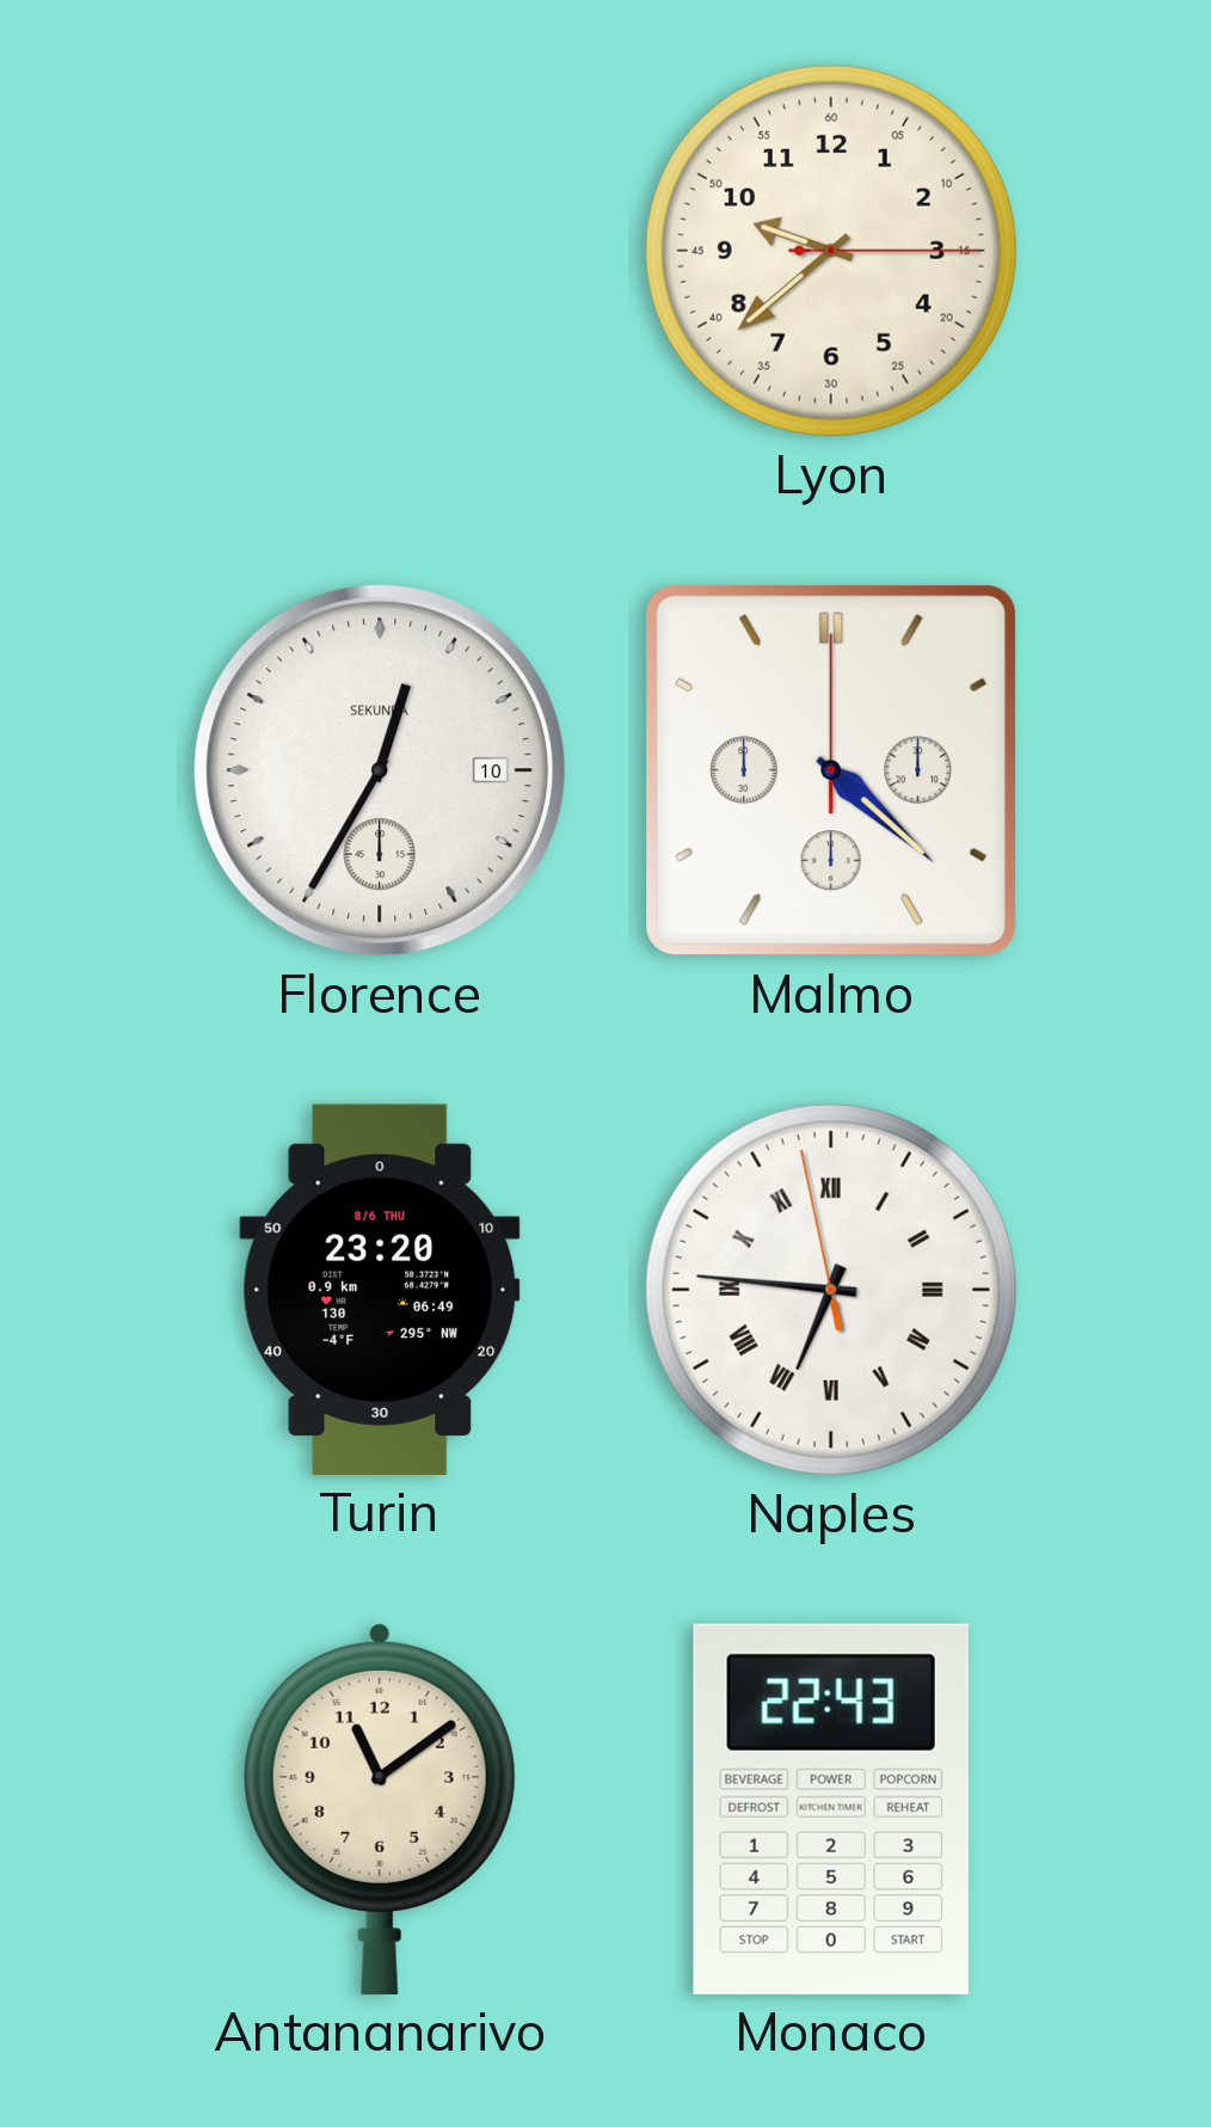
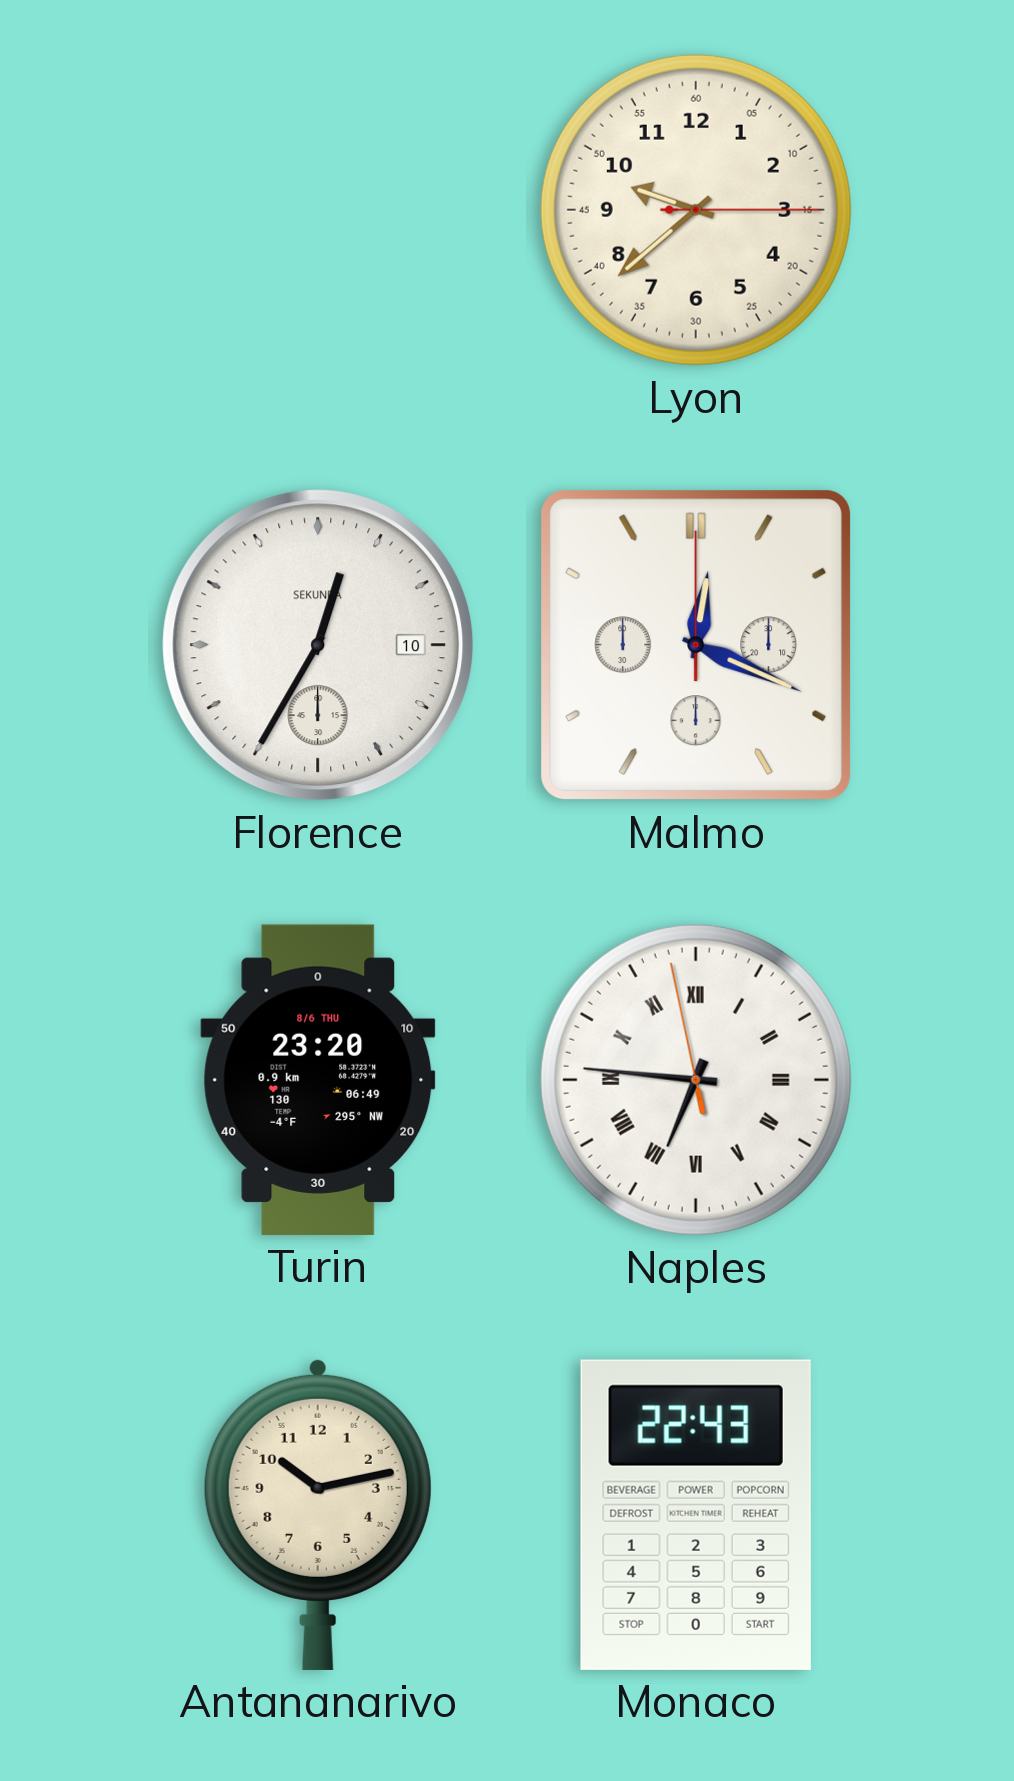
Malmo: 4:22 -> 12:19 (696, 645)
Antananarivo: 11:09 -> 10:13 (318, 1514)
